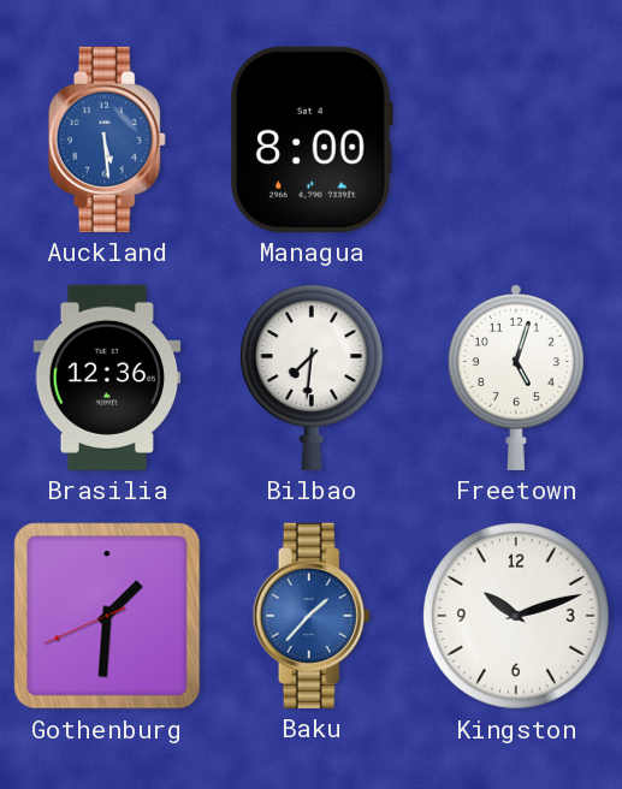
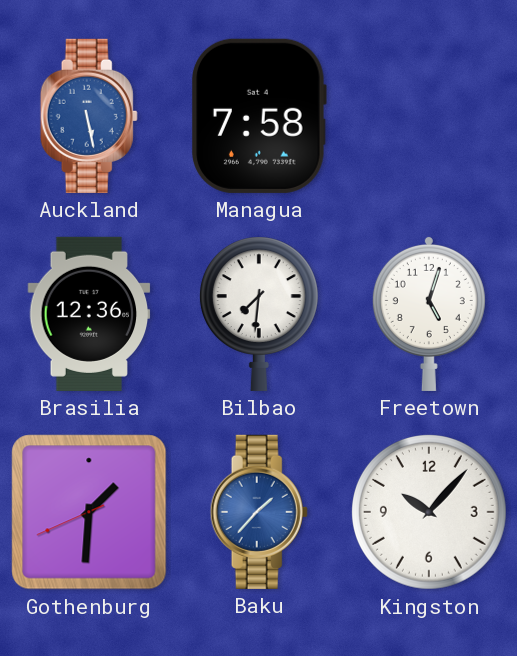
Auckland: 5:29 -> 5:28 (89, 116)
Managua: 8:00 -> 7:58 (259, 116)
Kingston: 10:12 -> 10:07 (429, 512)
